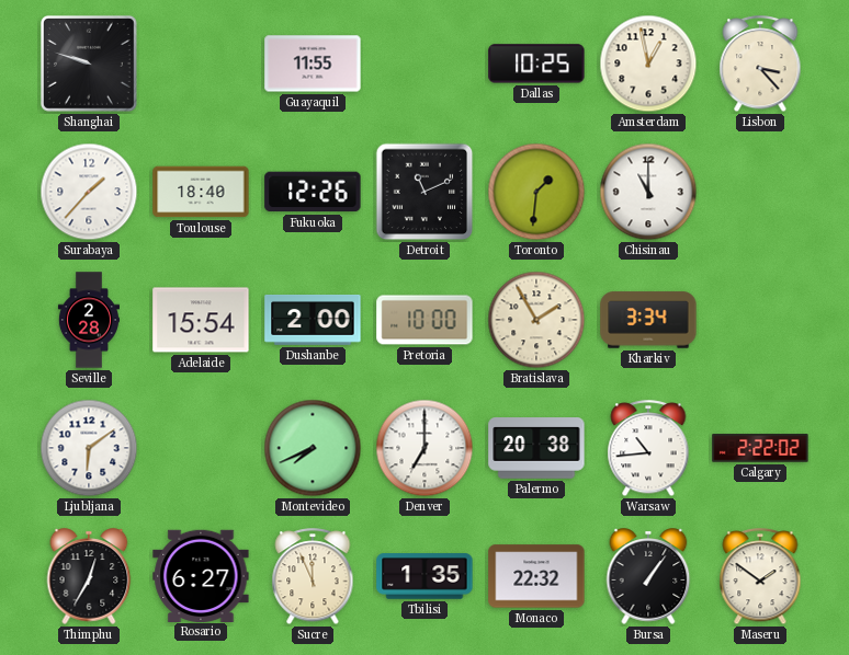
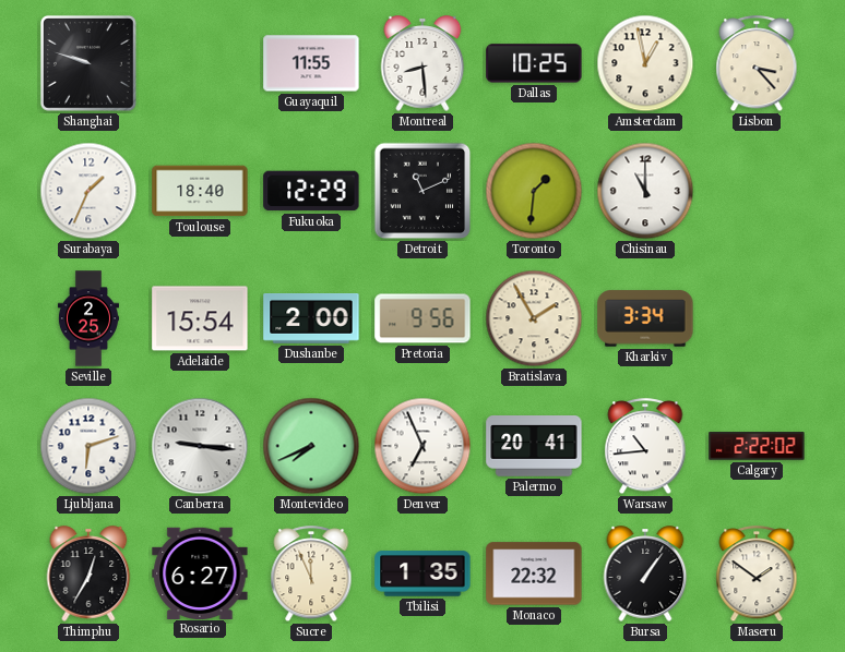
Montreal: none -> 8:29 (422, 63)
Surabaya: 1:37 -> 1:34 (88, 191)
Fukuoka: 12:26 -> 12:29 (311, 191)
Seville: 2:28 -> 2:25 (88, 318)
Pretoria: 10:00 -> 9:56 (422, 318)
Ljubljana: 6:09 -> 6:12 (88, 446)
Canberra: none -> 9:16 (200, 446)
Denver: 7:00 -> 6:56 (422, 446)
Palermo: 20:38 -> 20:41 (534, 447)
